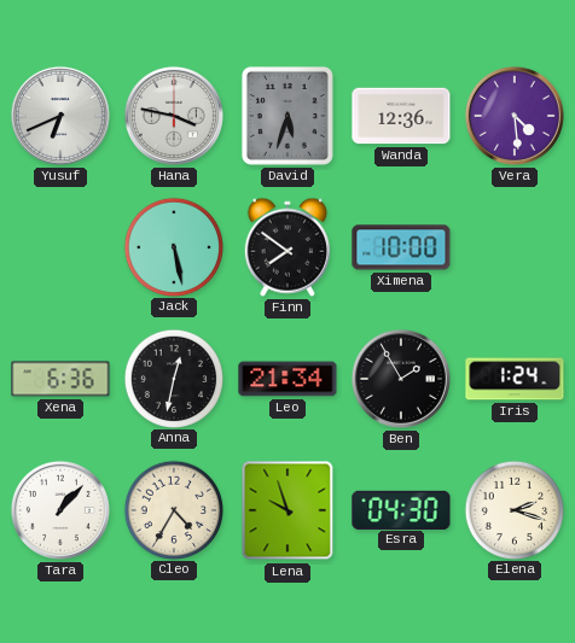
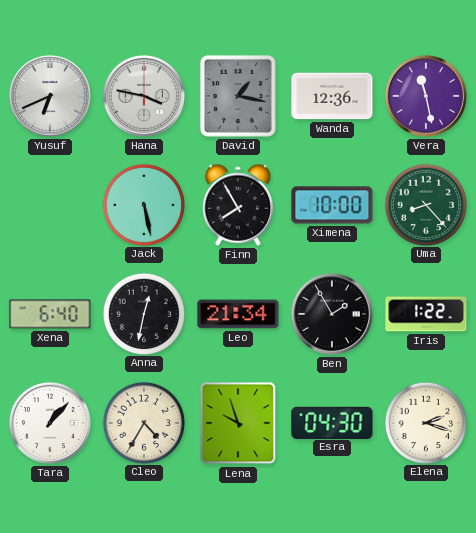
David: 5:33 -> 1:17 (238, 96)
Vera: 4:29 -> 11:28 (426, 96)
Finn: 7:51 -> 7:55 (238, 205)
Uma: none -> 8:23 (425, 204)
Xena: 6:36 -> 6:40 (50, 314)
Iris: 1:24 -> 1:22 (426, 314)
